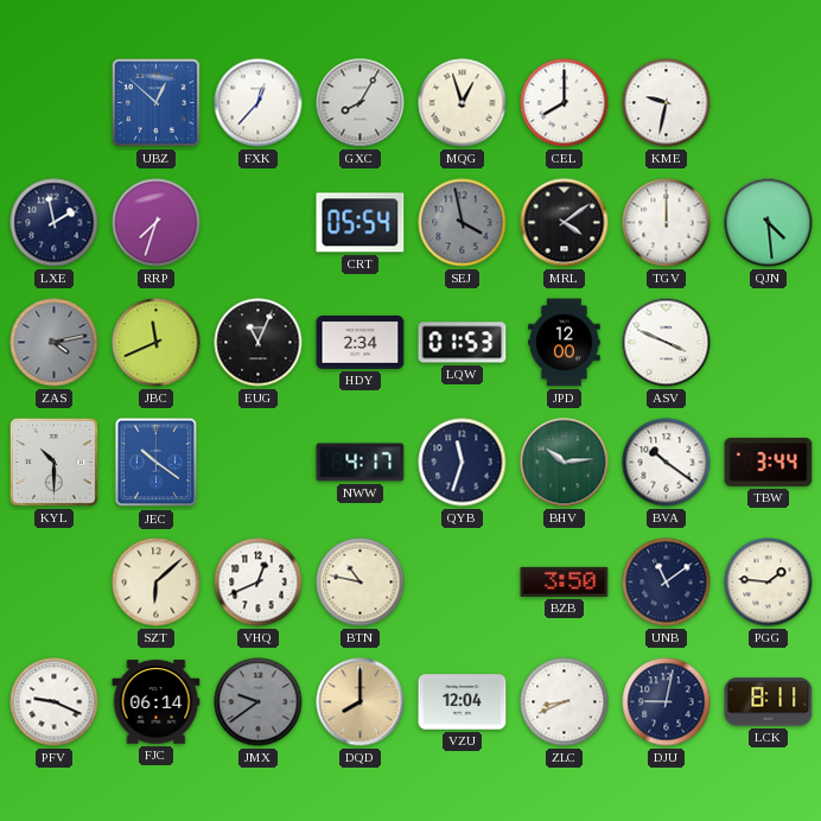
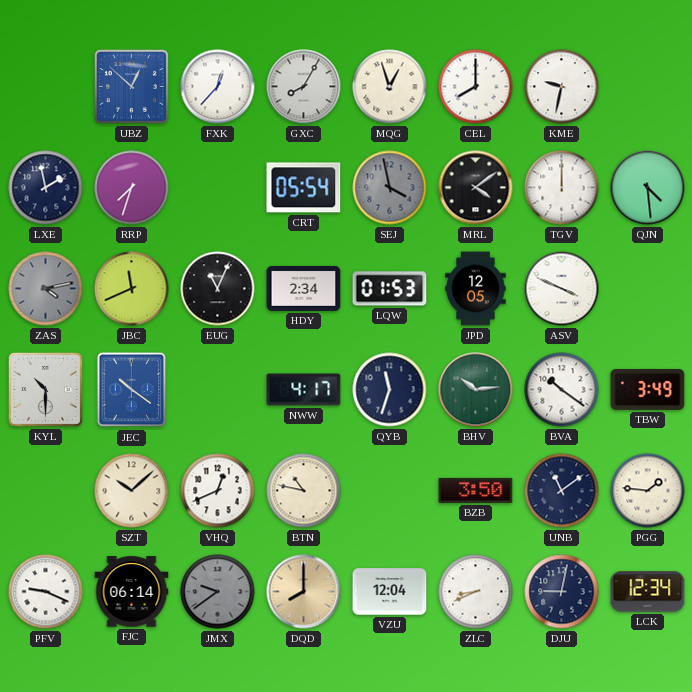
JPD: 12:00 -> 12:05 (476, 289)
TBW: 3:44 -> 3:49 (648, 389)
SZT: 6:08 -> 10:08 (132, 491)
LCK: 8:11 -> 12:34 (648, 592)
